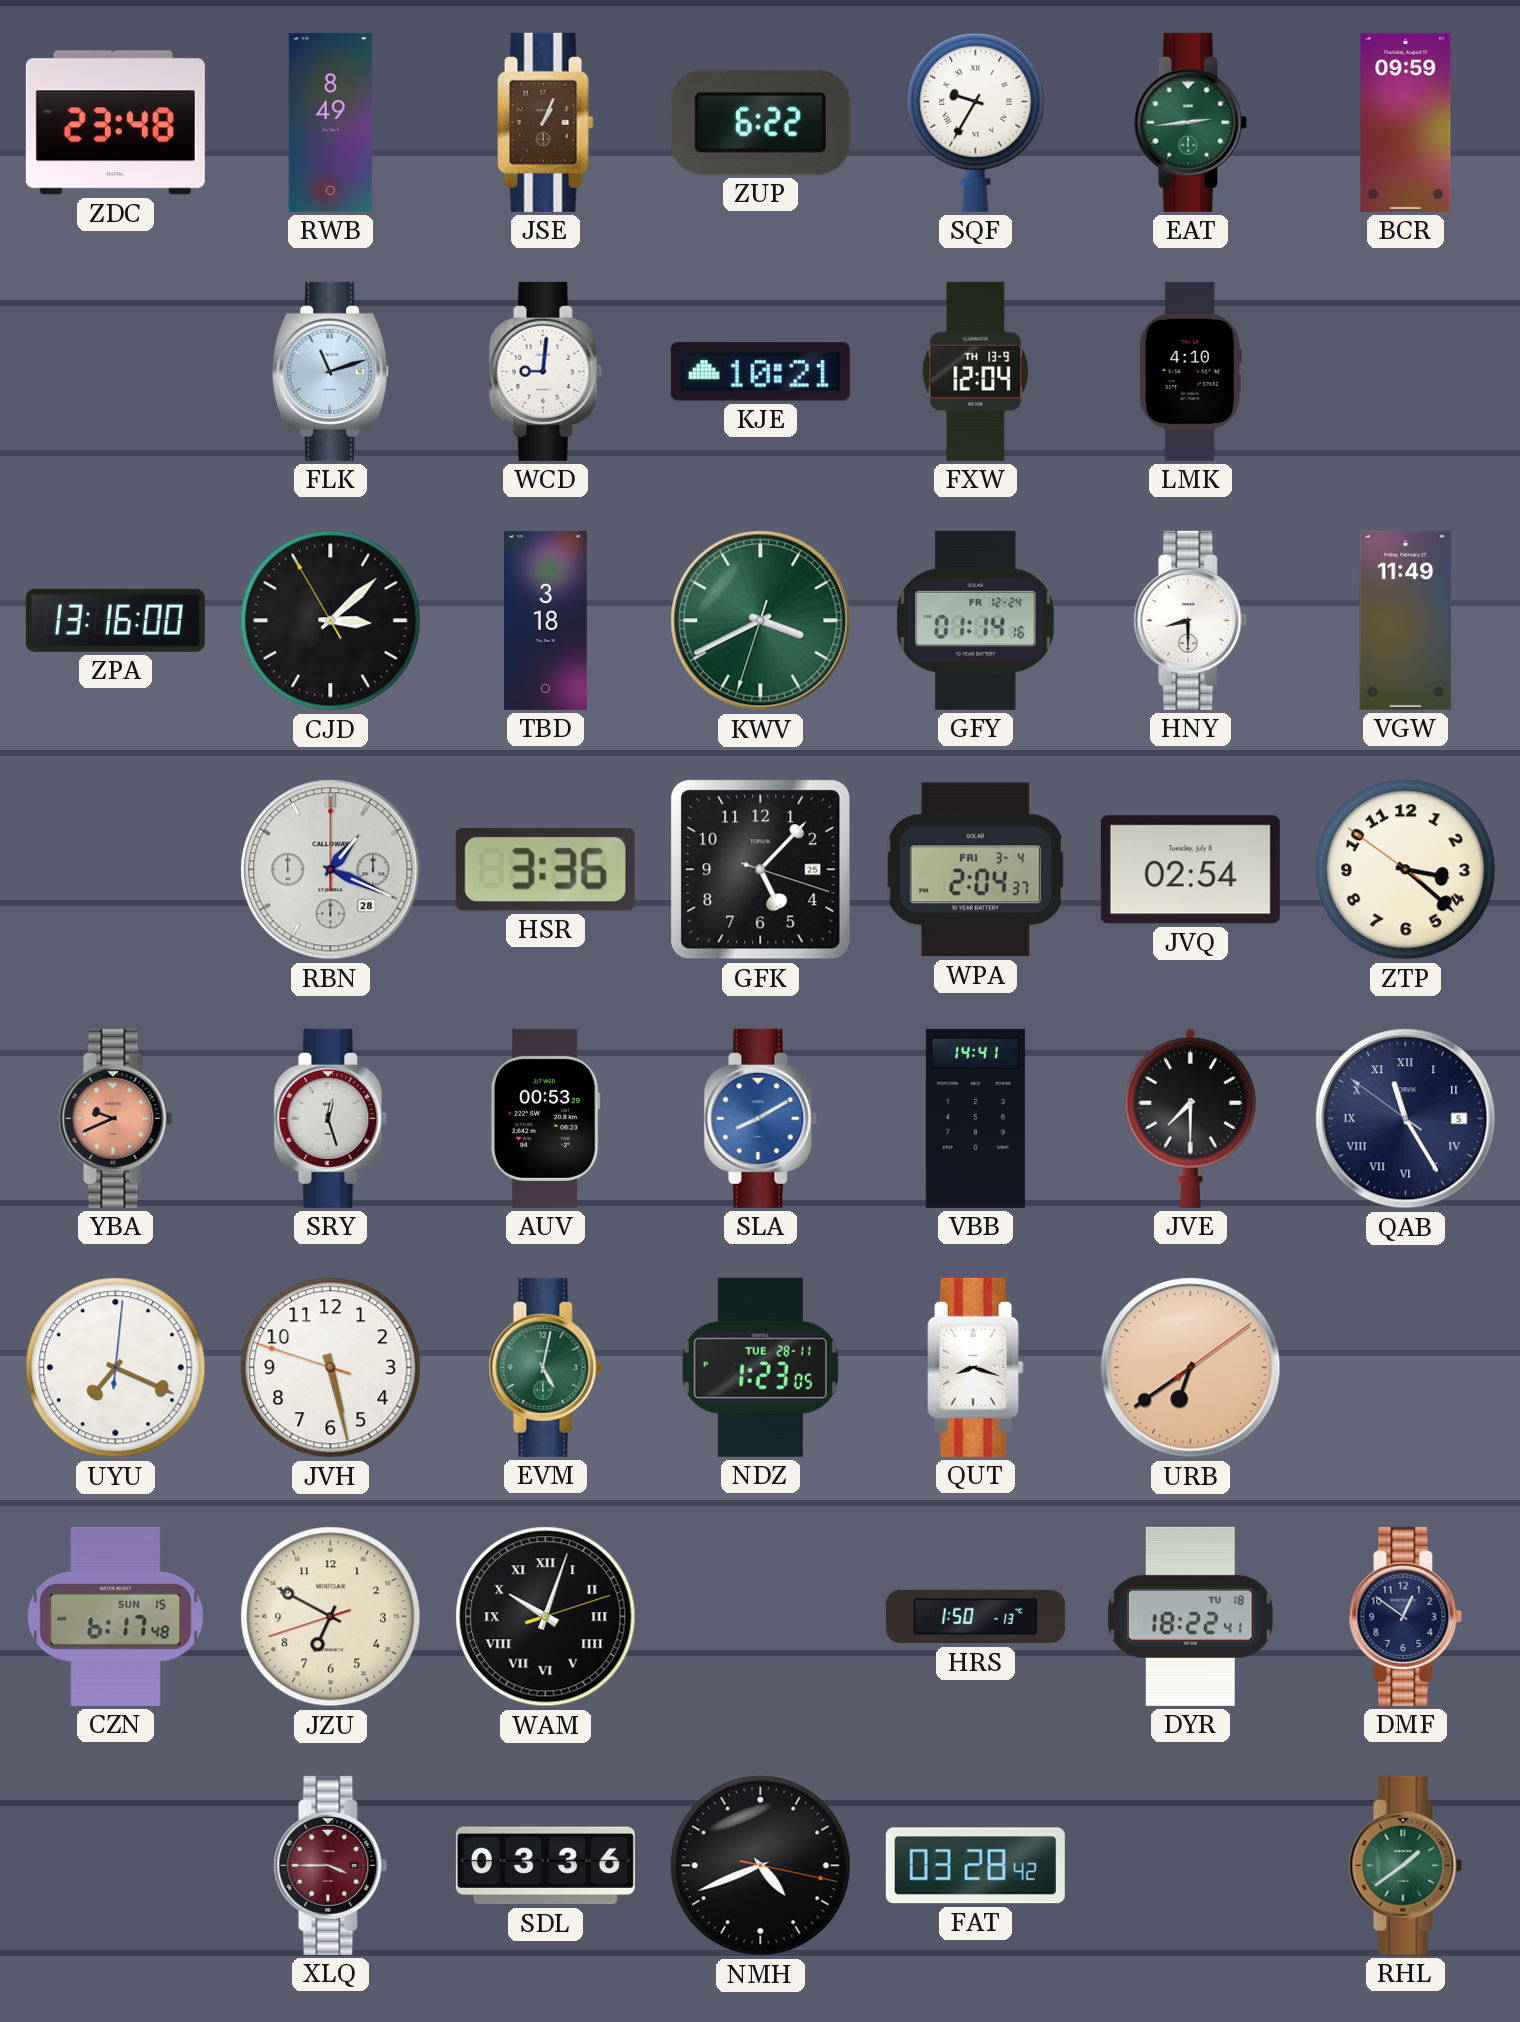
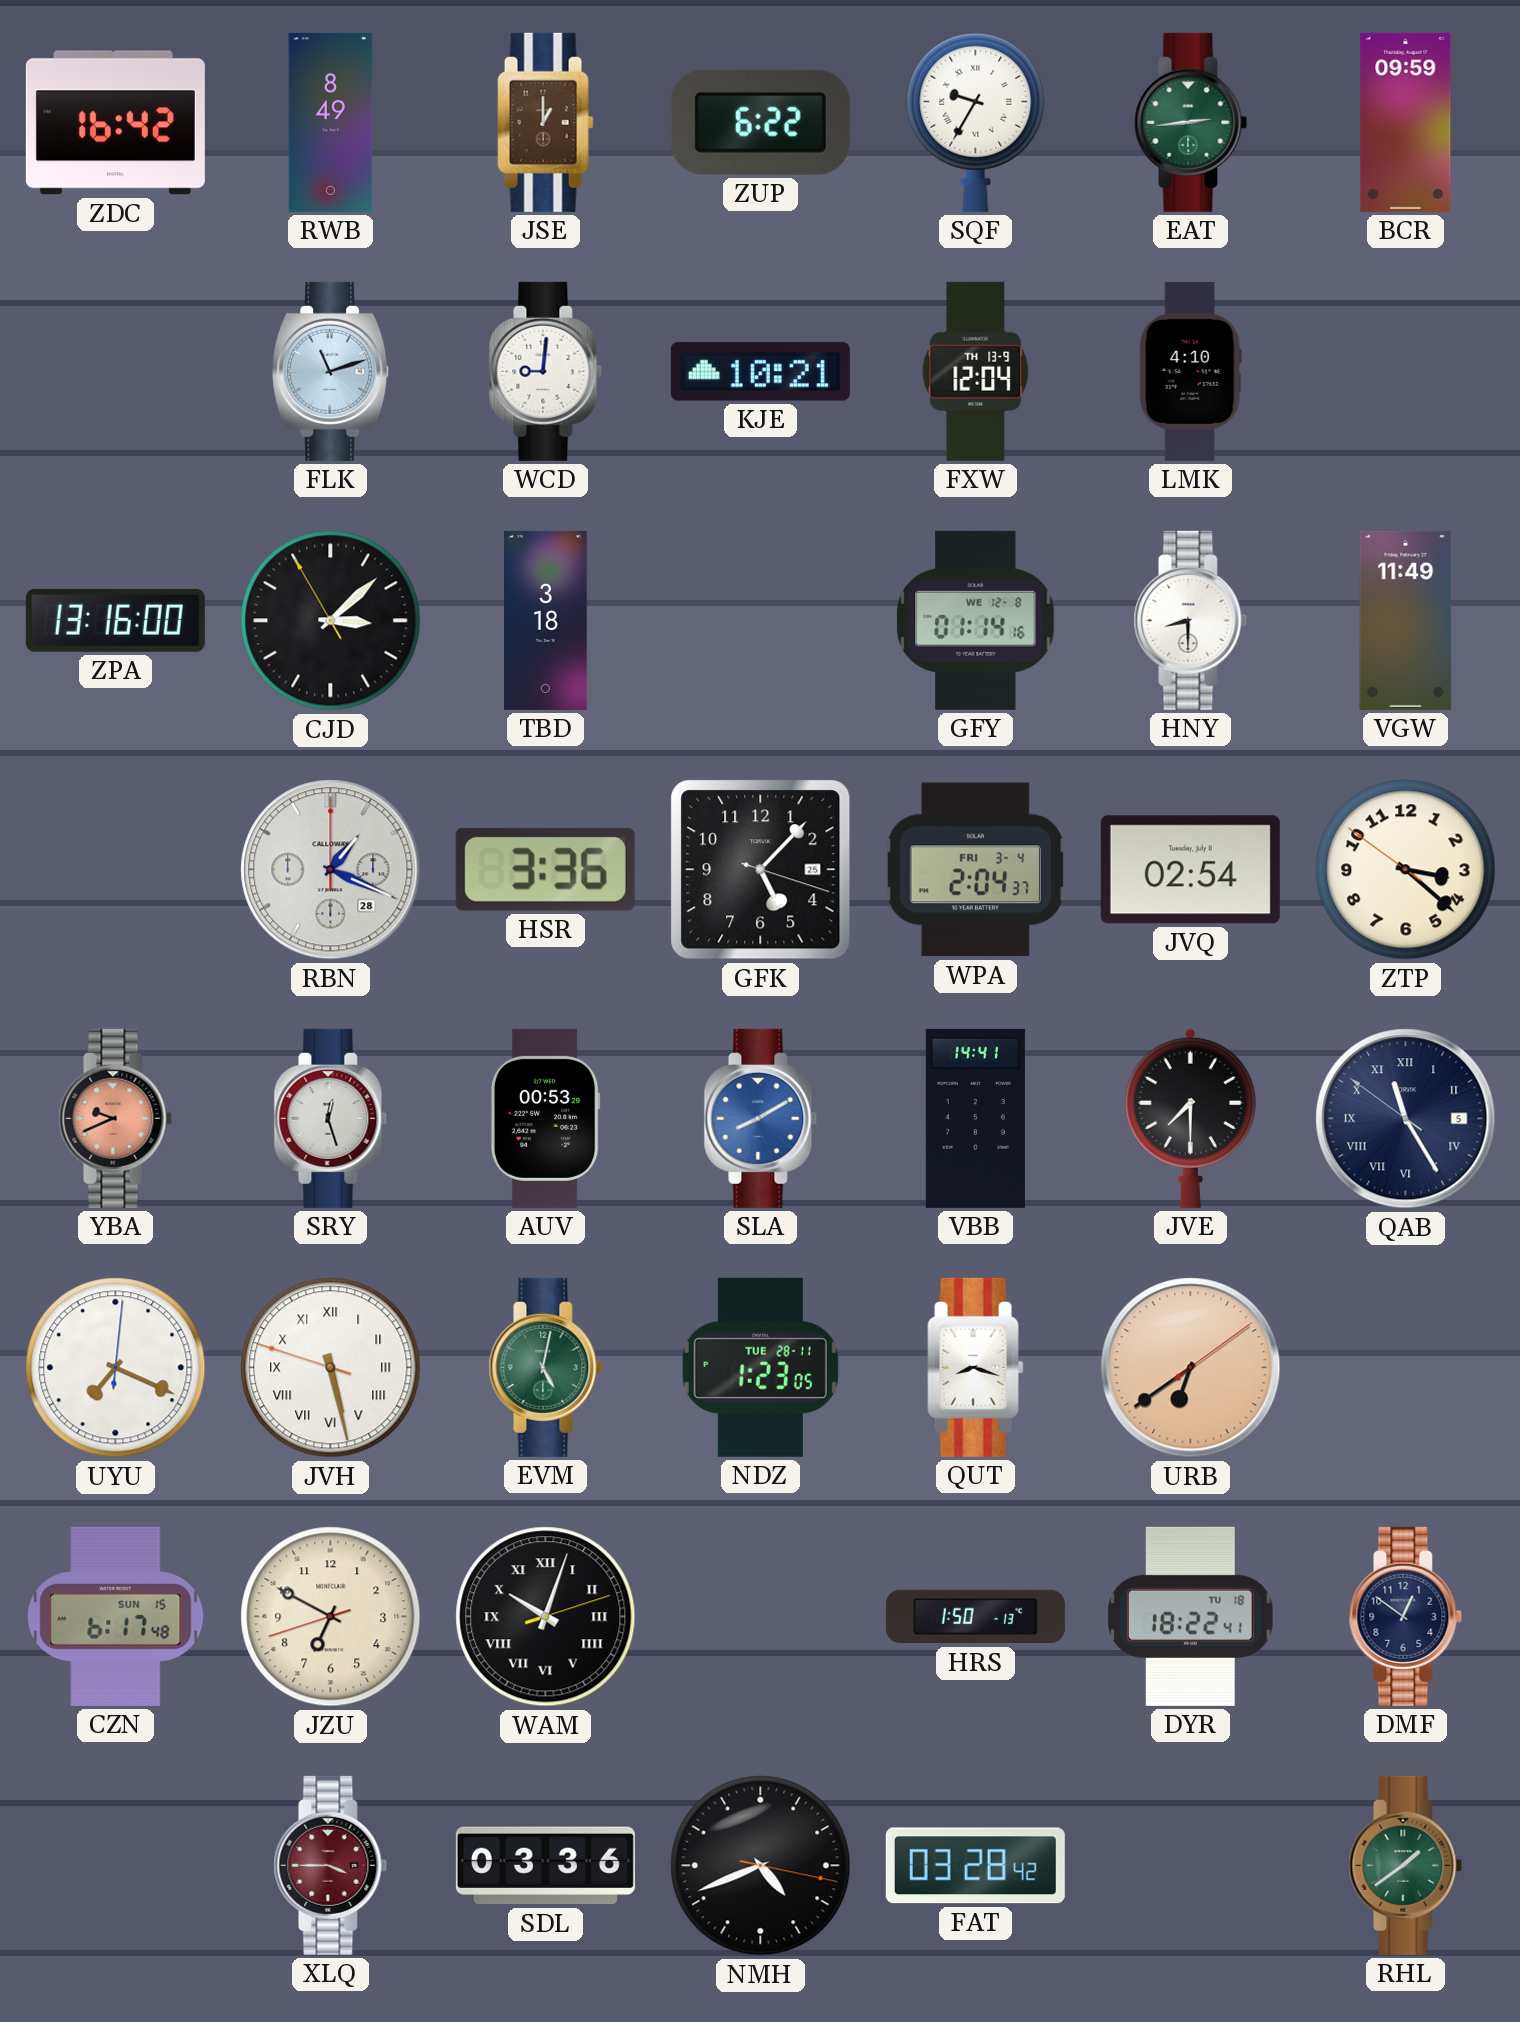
ZDC: 23:48 -> 16:42 (115, 123)
JSE: 1:04 -> 1:00 (546, 122)
KWV: 3:40 -> none (761, 621)
GFY date: FR 12-24 -> WE 12-8 (976, 620)
JVH numerals: Arabic -> Roman (331, 1368)
